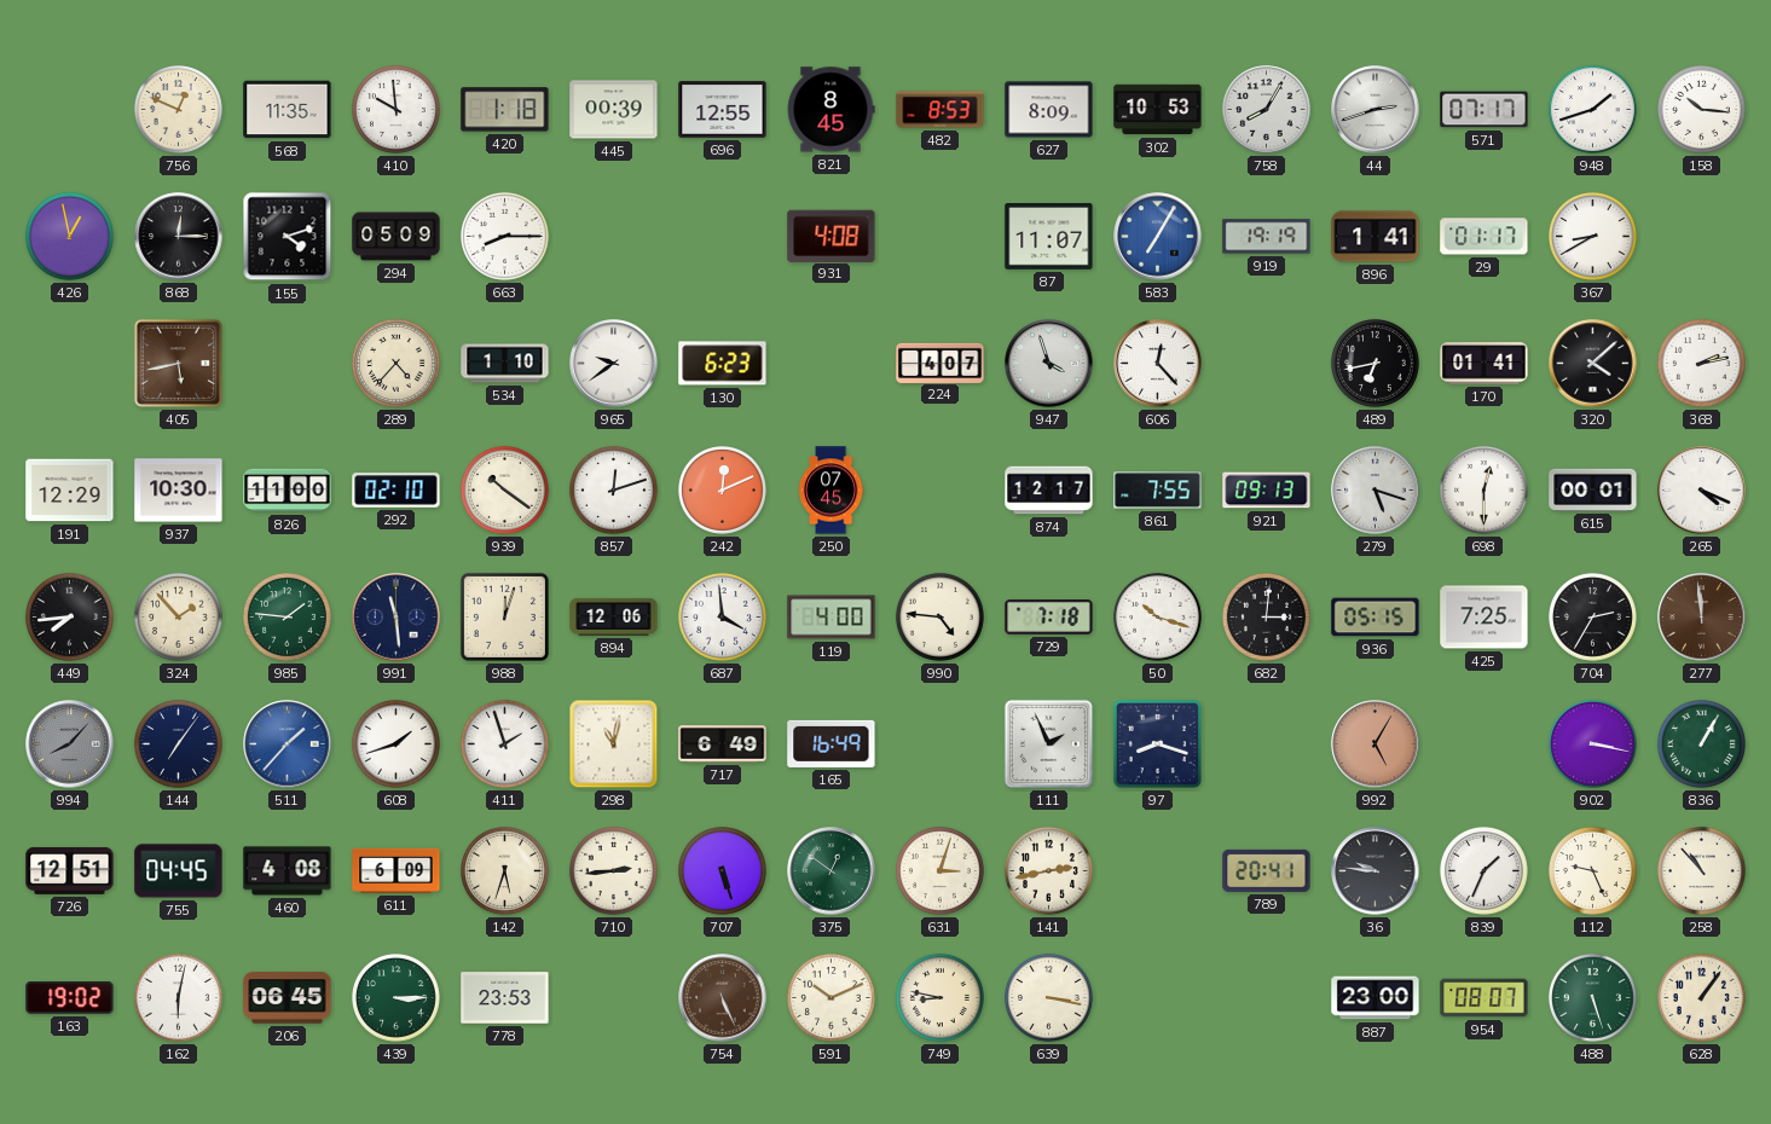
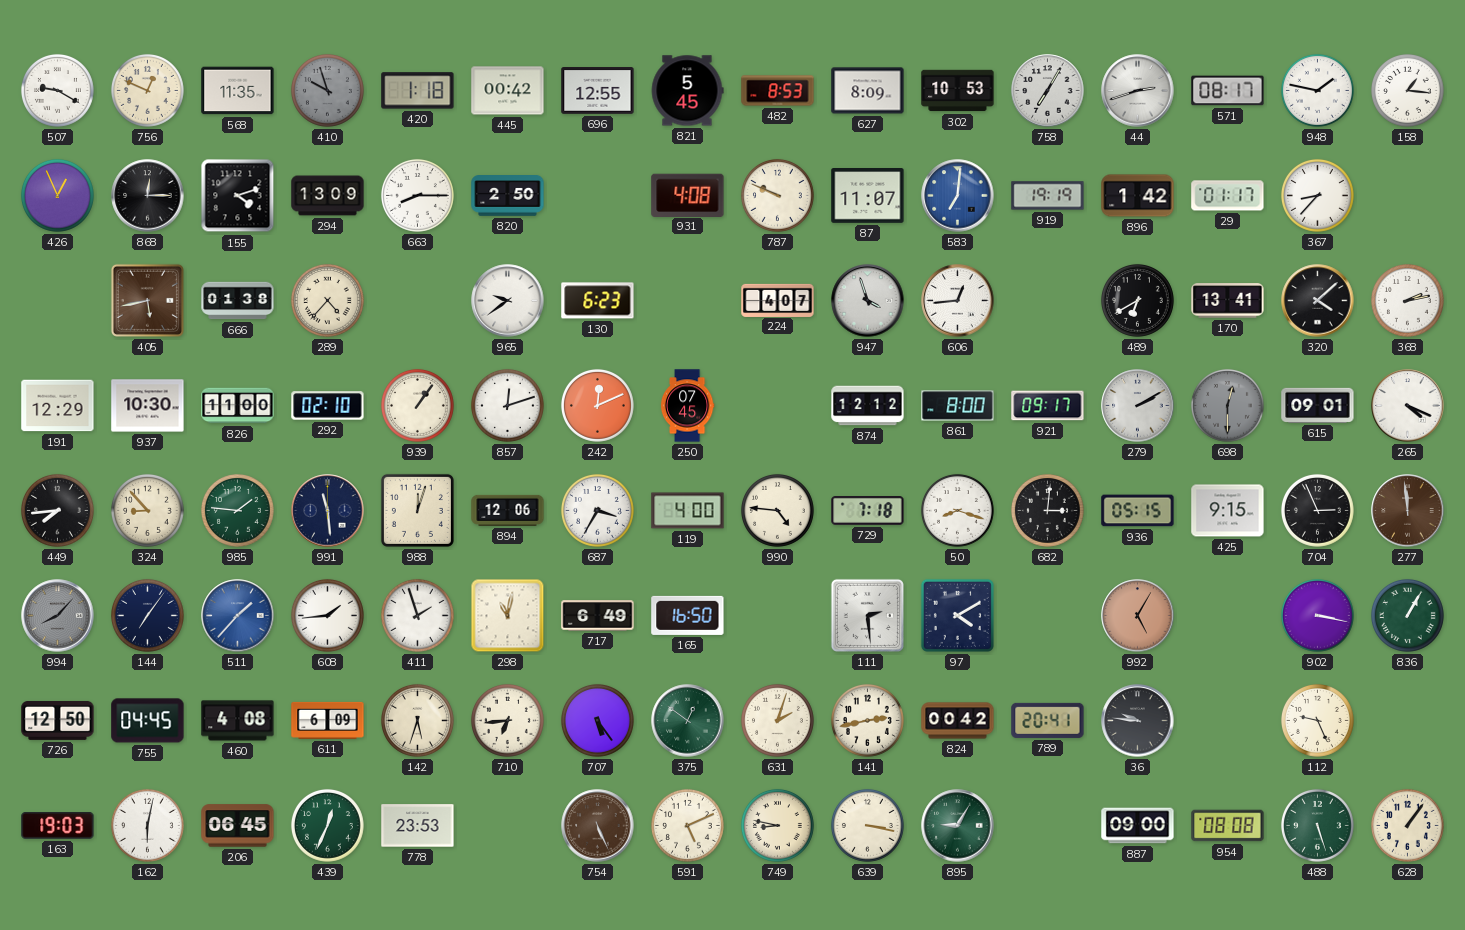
507: none -> 9:20 (57, 90)
410: 9:59 -> 9:57 (327, 90)
410 dial: white -> grey (327, 90)
445: 00:39 -> 00:42 (508, 91)
821: 8:45 -> 5:45 (687, 91)
758: 8:05 -> 7:05 (1048, 91)
571: 07:17 -> 08:17 (1228, 91)
948: 1:42 -> 1:47 (1317, 90)
158: 10:16 -> 1:16 (1407, 90)
426: 12:58 -> 12:56 (57, 195)
294: 05:09 -> 13:09 (328, 196)
820: none -> 2:50 (508, 196)
787: none -> 9:49 (777, 195)
583: 7:05 -> 7:01 (958, 196)
896: 1:41 -> 1:42 (1138, 196)
367: 8:40 -> 8:37 (1317, 195)
666: none -> 01:38 (238, 301)
534: 1:10 -> none (505, 364)
606: 12:23 -> 12:44 (958, 301)
489: 6:43 -> 6:40 (1137, 300)
170: 01:41 -> 13:41 (1228, 301)
939: 10:21 -> 1:06 (417, 405)
874: 12:17 -> 12:12 (868, 406)
861: 7:55 -> 8:00 (958, 406)
921: 09:13 -> 09:17 (1048, 406)
279: 5:18 -> 2:10 (1138, 406)
698 dial: white -> grey (1227, 405)
615: 00:01 -> 09:01 (1318, 405)
324: 1:53 -> 8:53 (147, 510)
687: 3:59 -> 3:35 (597, 510)
50: 10:18 -> 8:18 (957, 510)
425: 7:25 -> 9:15 (1228, 511)
704: 2:35 -> 2:56 (1317, 510)
608: 1:42 -> 1:44 (327, 615)
165: 16:49 -> 16:50 (688, 615)
111: 1:56 -> 2:29 (867, 615)
97: 8:18 -> 4:10 (957, 615)
726: 12:51 -> 12:50 (58, 720)
710: 2:44 -> 6:44 (507, 720)
707: 5:27 -> 5:24 (597, 720)
631: 3:03 -> 2:03 (777, 720)
824: none -> 00:42 (958, 721)
839: 1:34 -> none (1483, 870)
258: 10:53 -> none (1701, 870)
163: 19:02 -> 19:03 (58, 826)
439: 3:15 -> 12:34 (327, 825)
591: 10:11 -> 5:11 (687, 825)
895: none -> 9:05 (958, 826)
887: 23:00 -> 09:00 (1138, 826)
954: 08:07 -> 08:08 (1228, 826)
